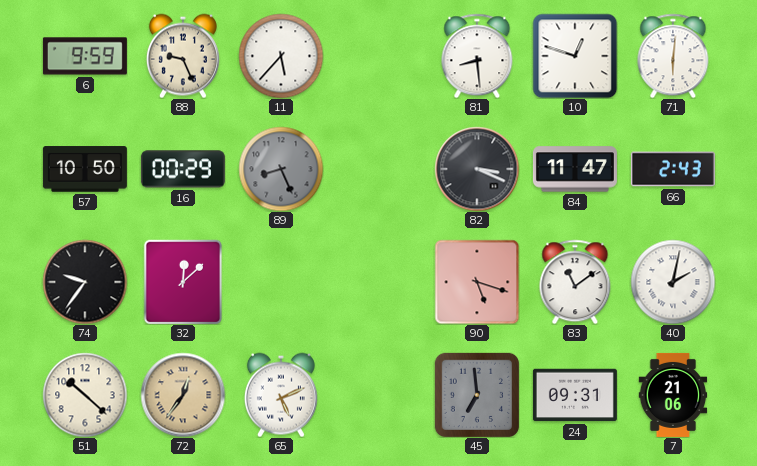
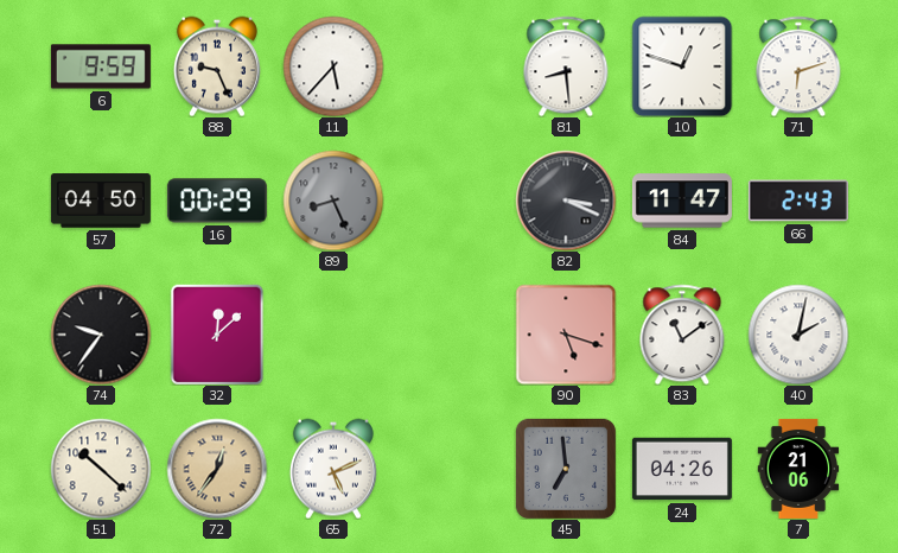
71: 6:01 -> 6:12 (798, 66)
57: 10:50 -> 04:50 (101, 201)
24: 09:31 -> 04:26 (682, 469)
